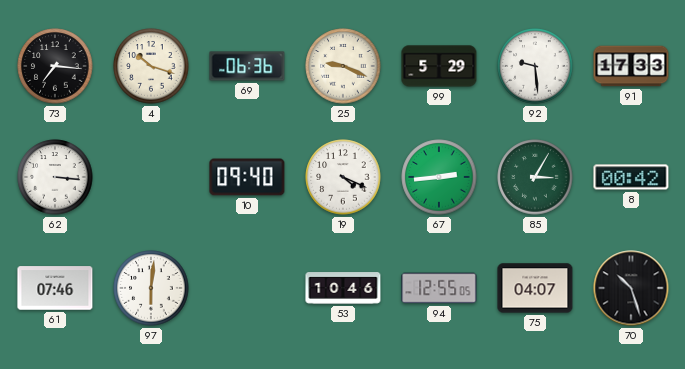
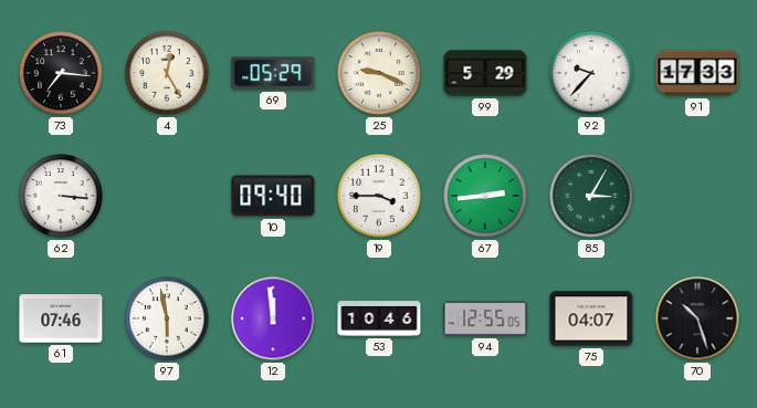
4: 10:18 -> 12:25 (167, 73)
69: 06:36 -> 05:29 (273, 73)
92: 9:29 -> 9:37 (591, 73)
19: 4:19 -> 3:45 (379, 196)
8: 00:42 -> none (631, 177)
97: 6:01 -> 5:58 (167, 318)
12: none -> 11:59 (273, 318)
